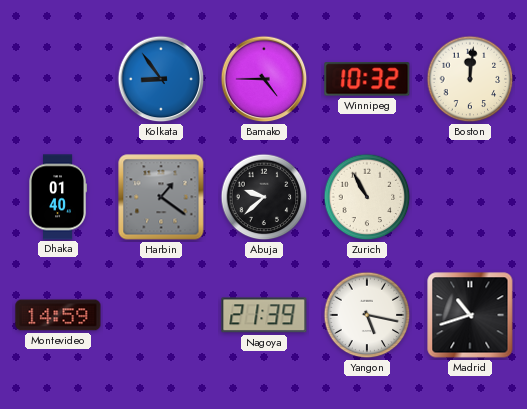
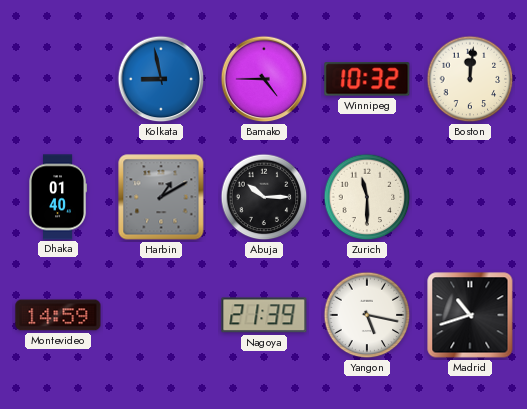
Kolkata: 8:54 -> 8:58 (161, 79)
Harbin: 1:21 -> 1:10 (161, 197)
Abuja: 9:38 -> 10:15 (264, 197)
Zurich: 10:55 -> 11:30 (367, 197)
